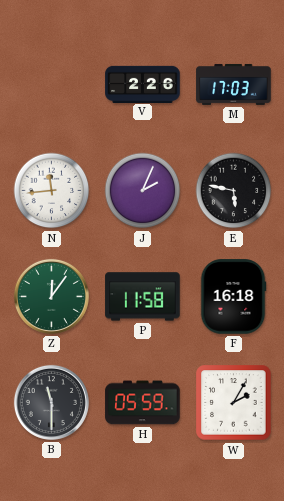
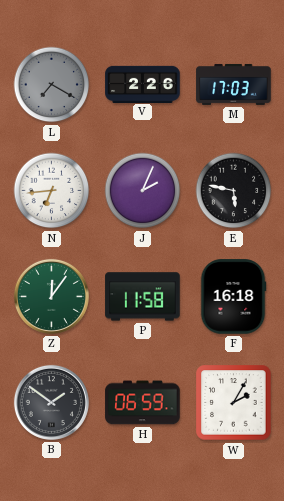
L: none -> 7:20 (52, 85)
N: 11:44 -> 6:44 (52, 191)
B: 11:30 -> 1:51 (51, 402)
H: 05:59 -> 06:59 (143, 403)
